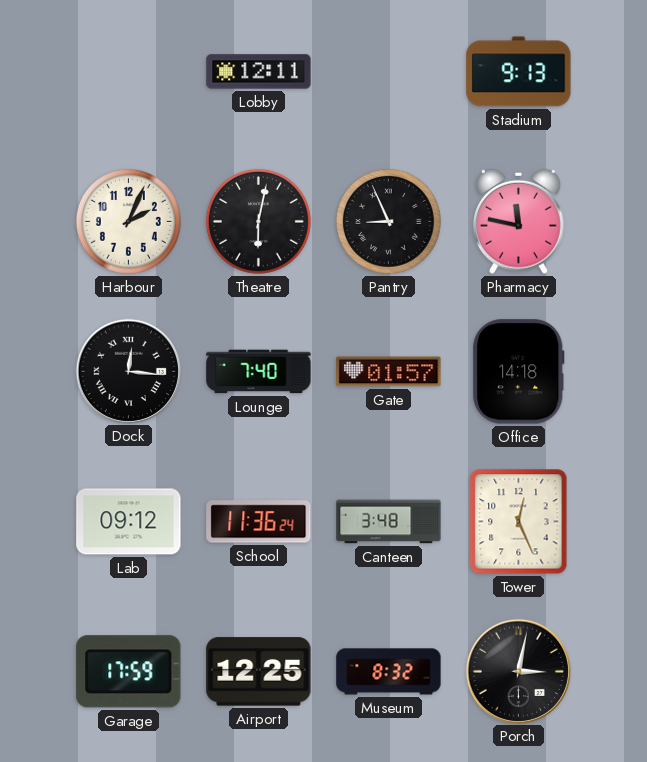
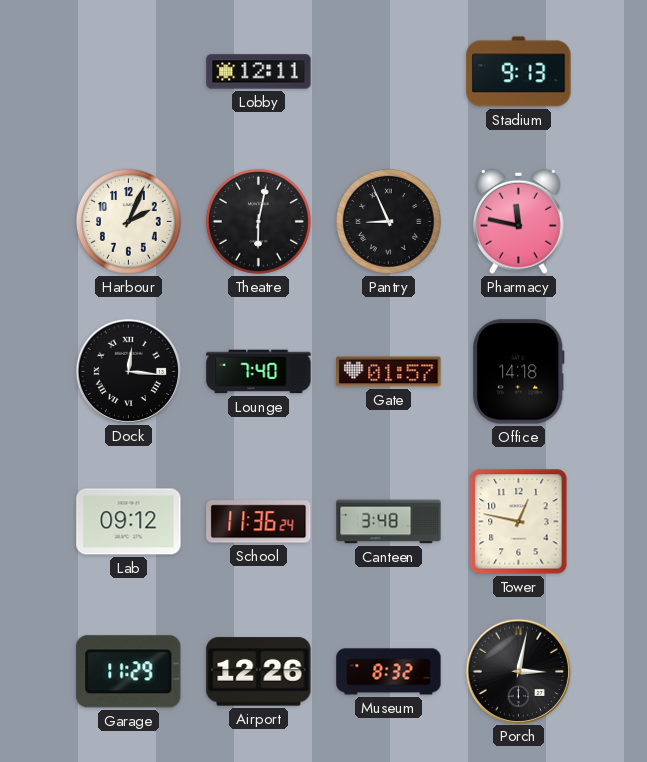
Tower: 12:26 -> 12:47 (519, 522)
Garage: 17:59 -> 11:29 (129, 672)
Airport: 12:25 -> 12:26 (259, 672)
